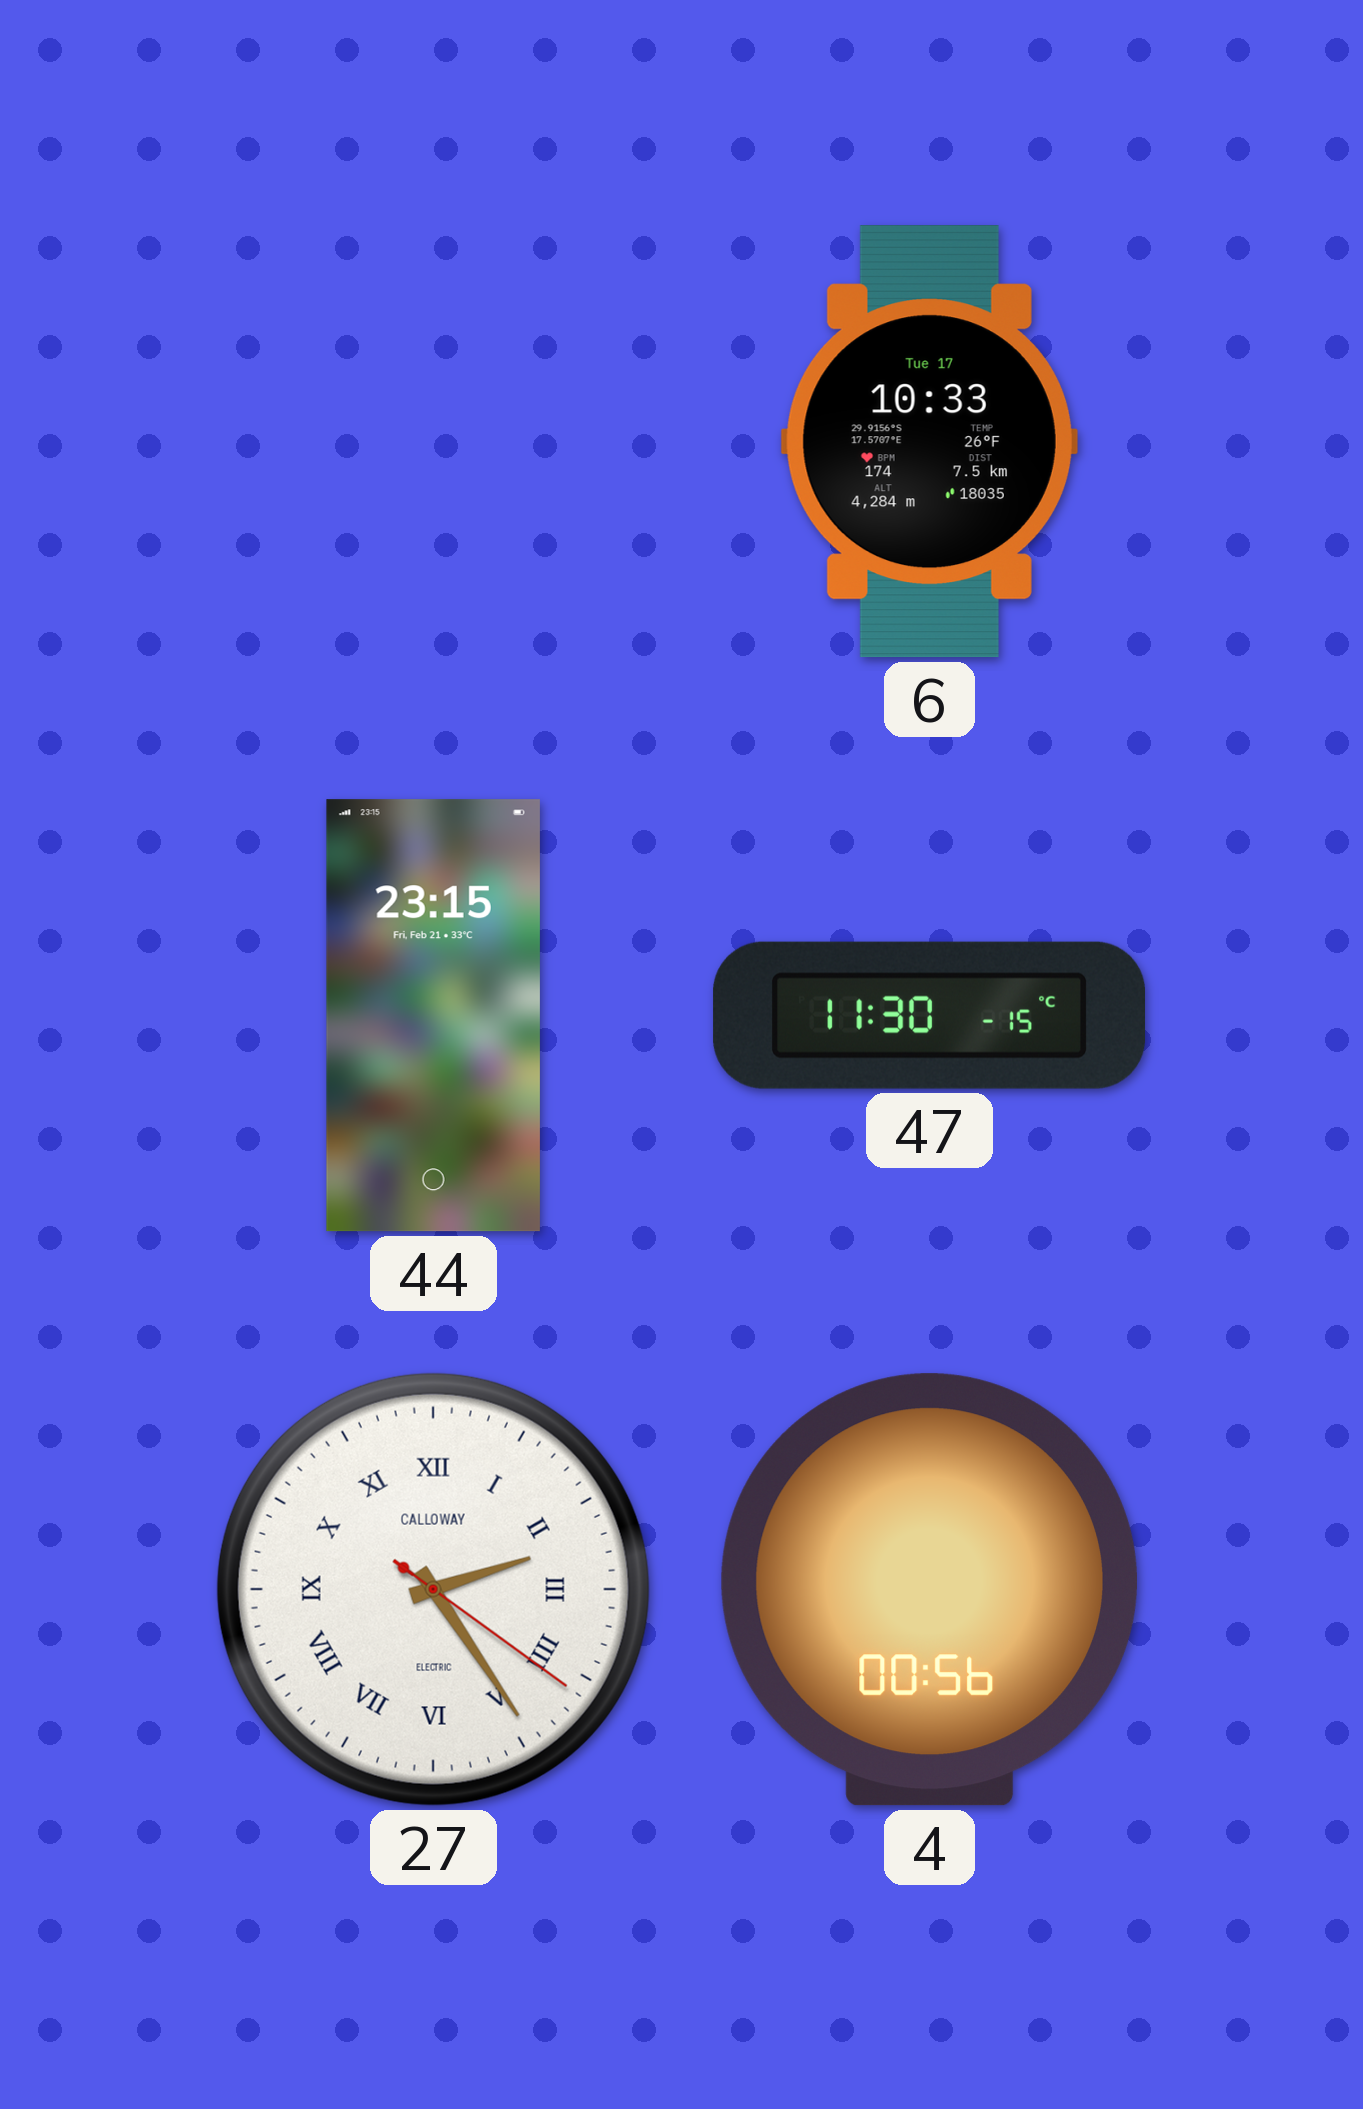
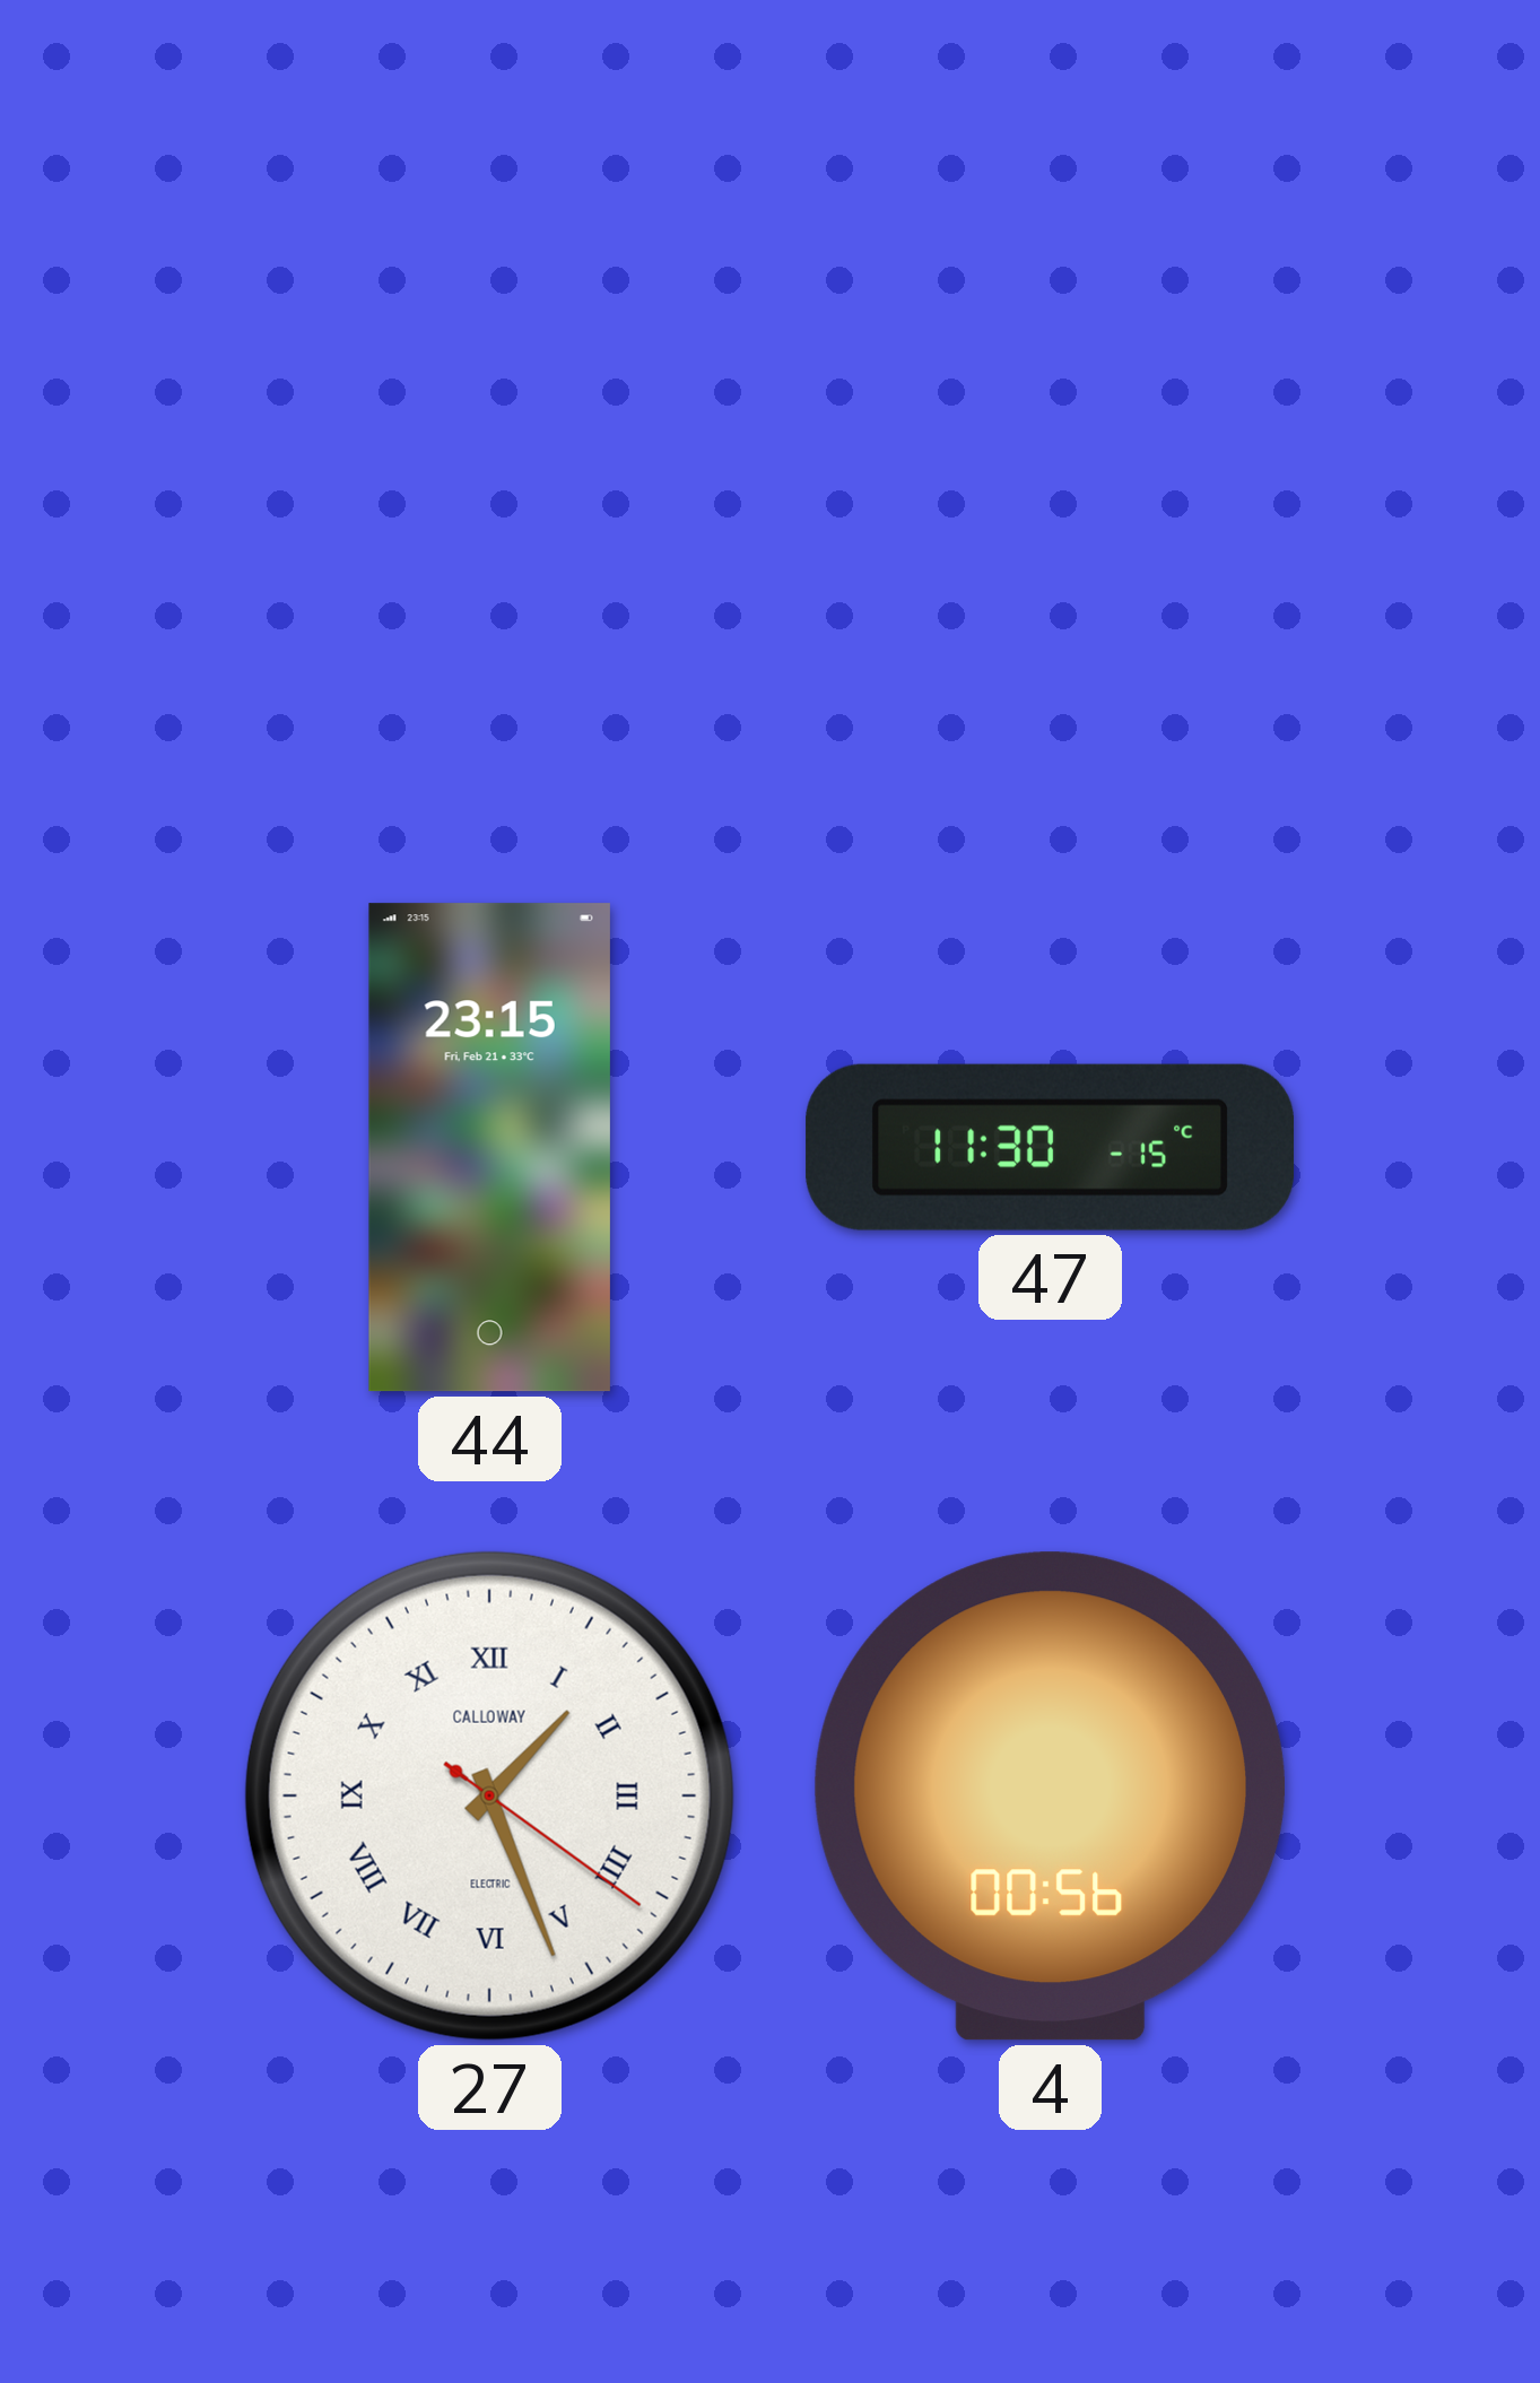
6: 10:33 -> none (929, 442)
27: 2:24 -> 1:26 (489, 1795)
